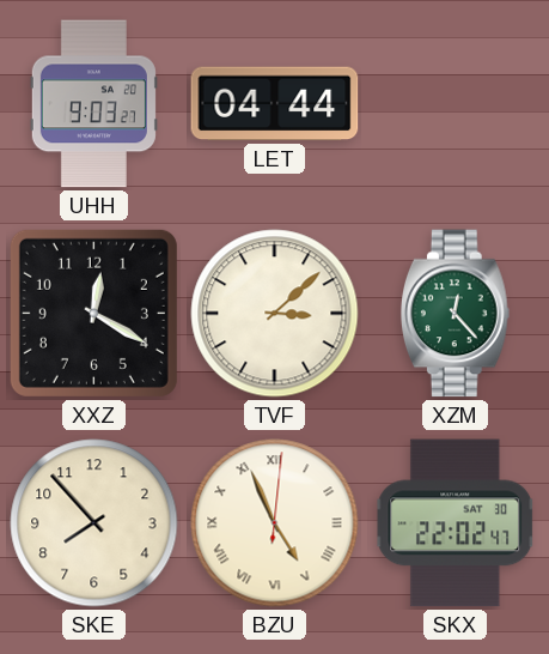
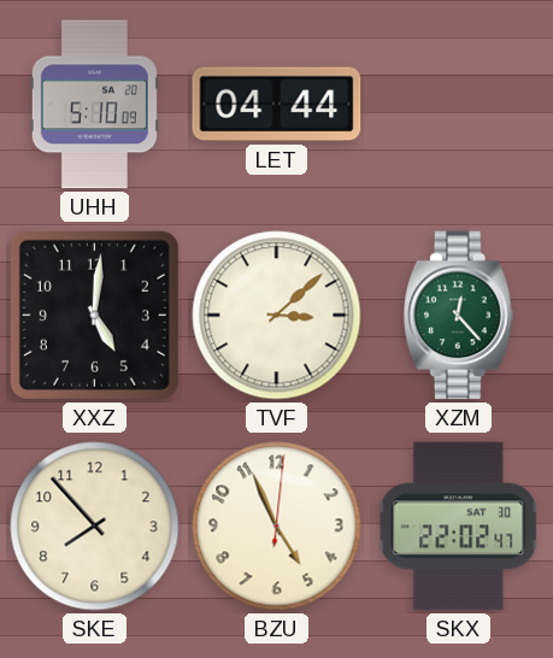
UHH: 9:03 -> 5:10 (94, 105)
XXZ: 12:20 -> 5:01 (94, 315)
BZU numerals: Roman -> Arabic (277, 527)
